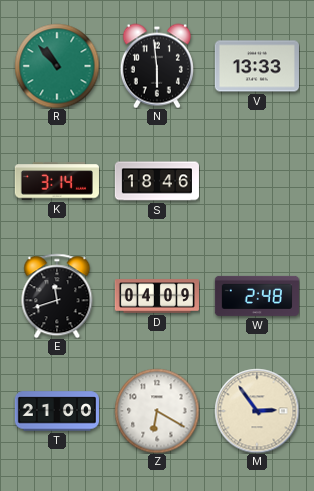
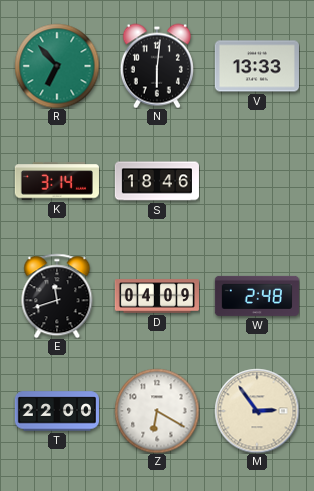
R: 10:53 -> 6:53 (57, 66)
N: 5:59 -> 6:01 (157, 66)
T: 21:00 -> 22:00 (57, 411)
